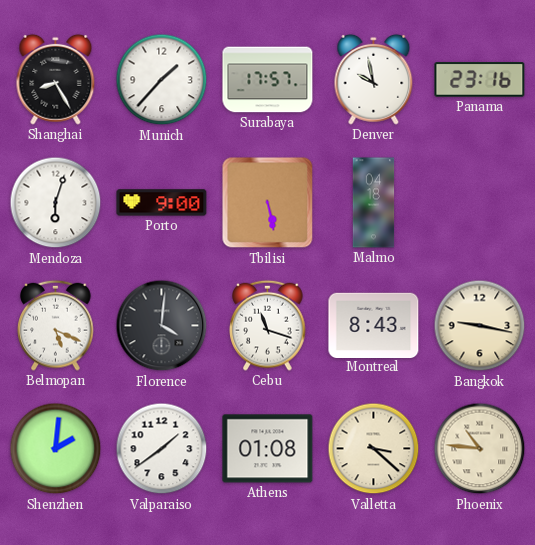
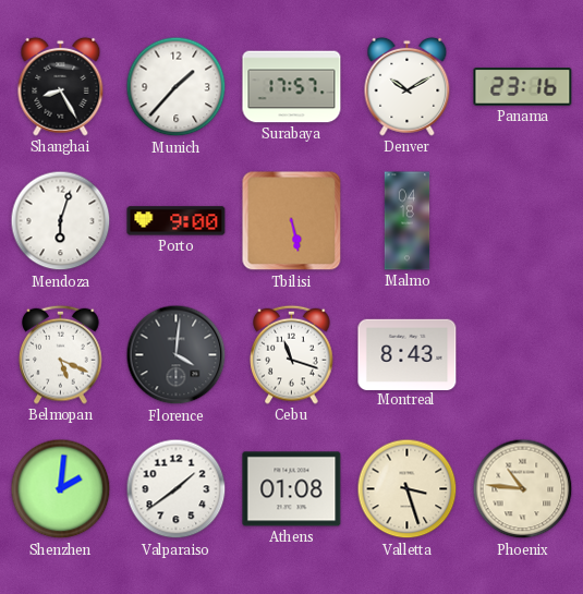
Denver: 9:58 -> 10:10 (408, 86)
Bangkok: 9:17 -> none (480, 326)
Valletta: 3:22 -> 3:27 (408, 489)
